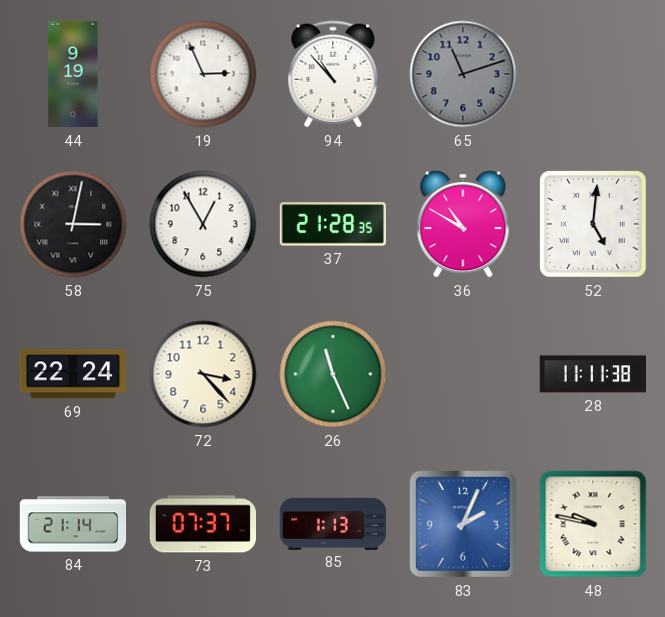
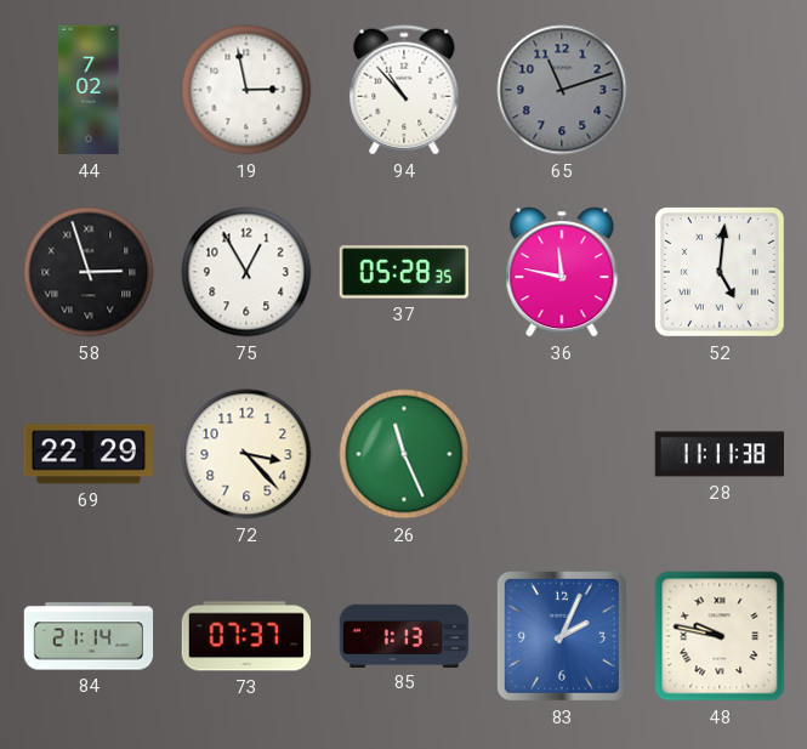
44: 9:19 -> 7:02 (89, 90)
19: 2:56 -> 2:58 (246, 90)
58: 3:02 -> 2:57 (89, 272)
37: 21:28 -> 05:28 (403, 272)
36: 10:50 -> 11:47 (562, 272)
69: 22:24 -> 22:29 (87, 454)
